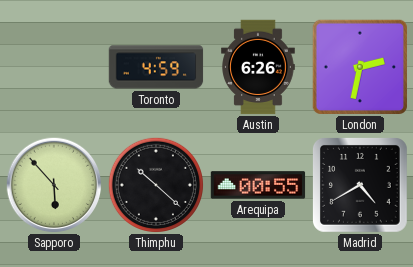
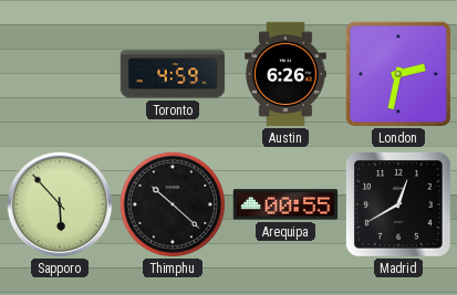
Madrid: 4:40 -> 12:40 (398, 204)
